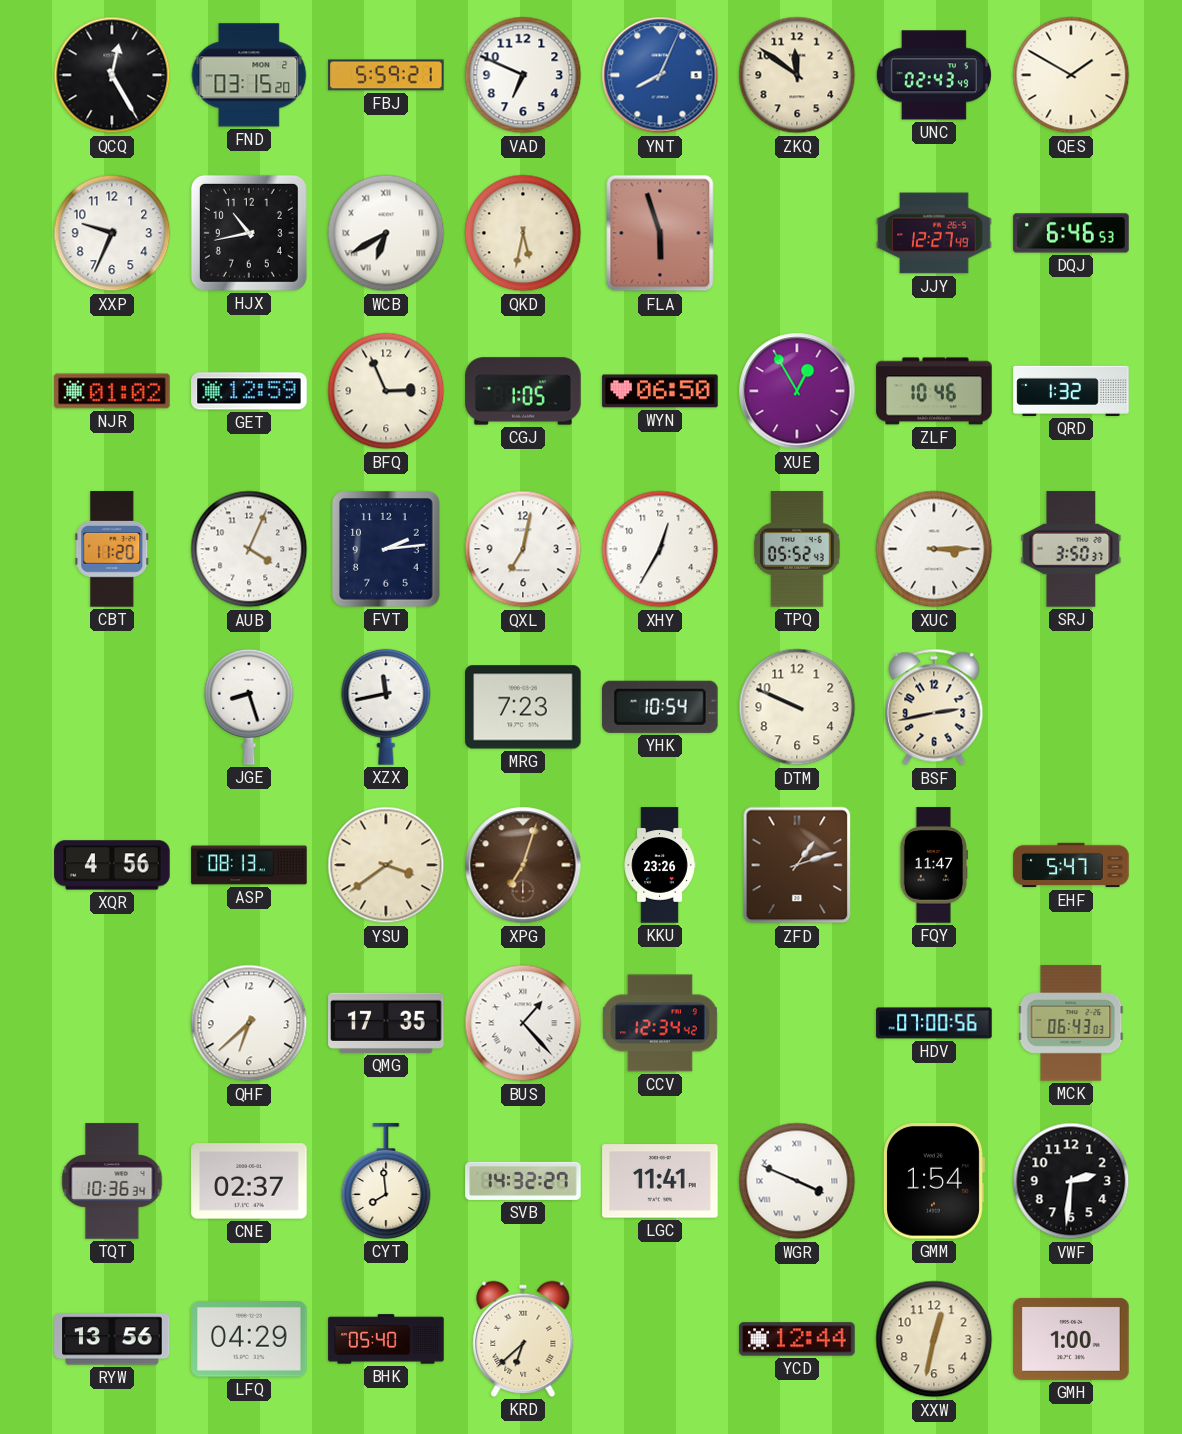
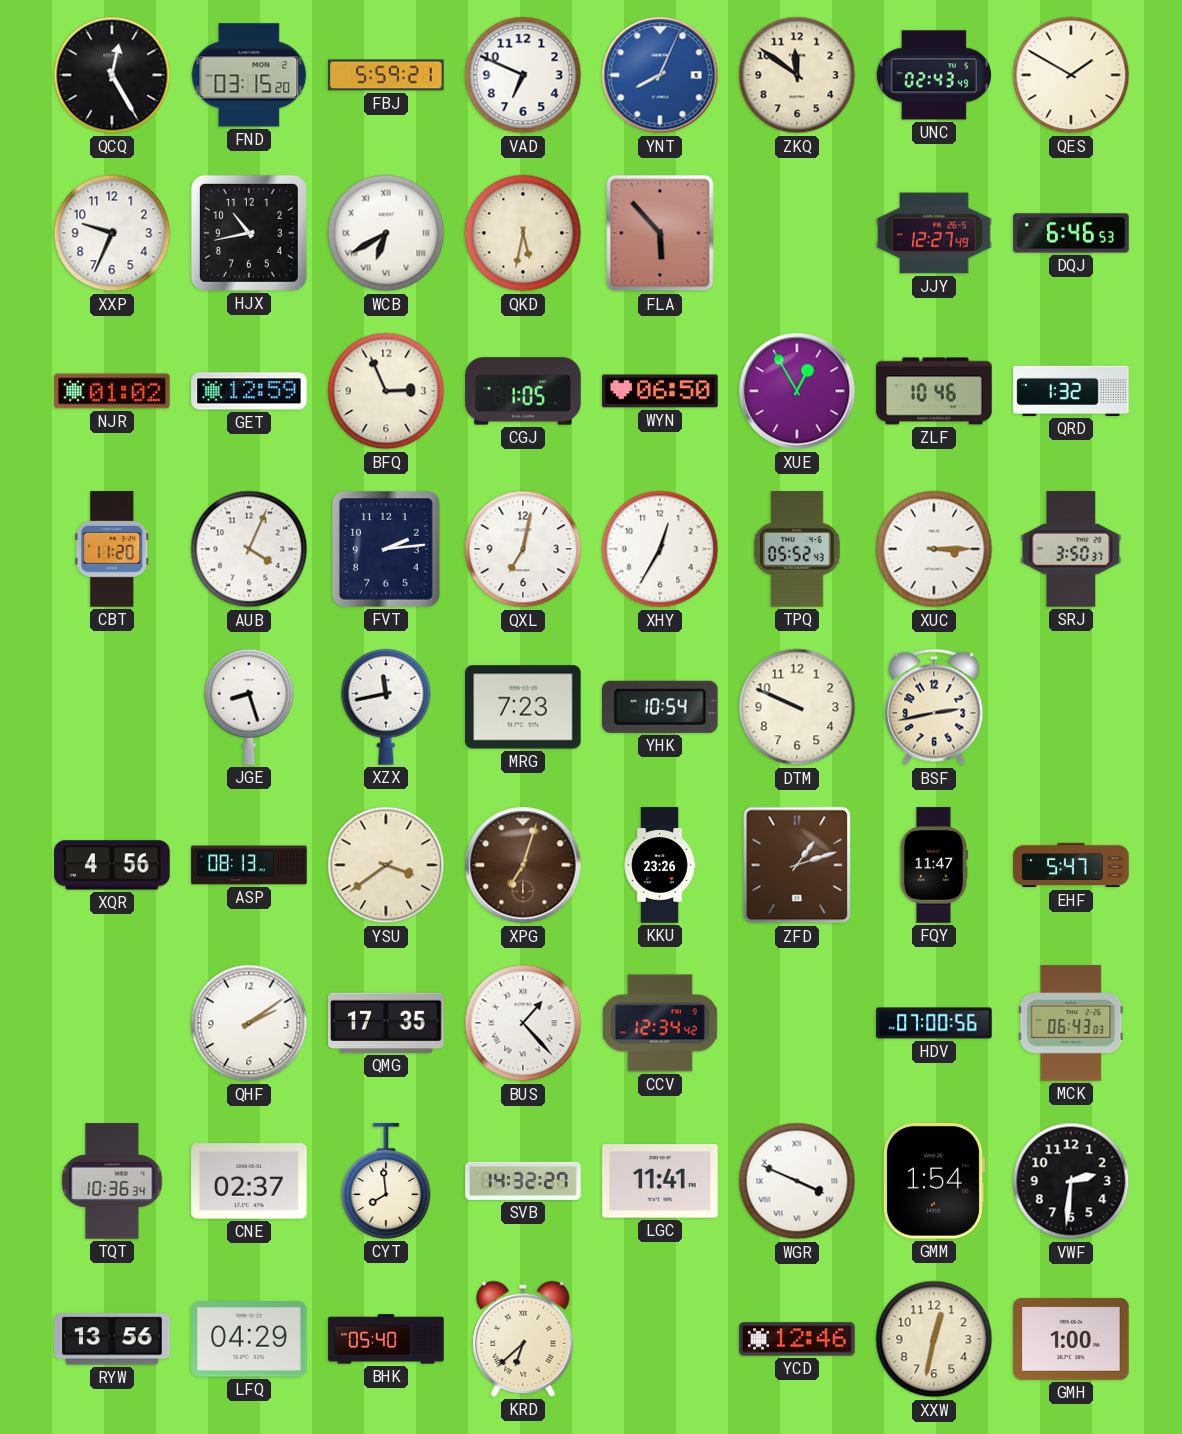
FLA: 5:57 -> 5:53 (660, 233)
QHF: 6:38 -> 2:09 (249, 1023)
YCD: 12:44 -> 12:46 (797, 1339)
